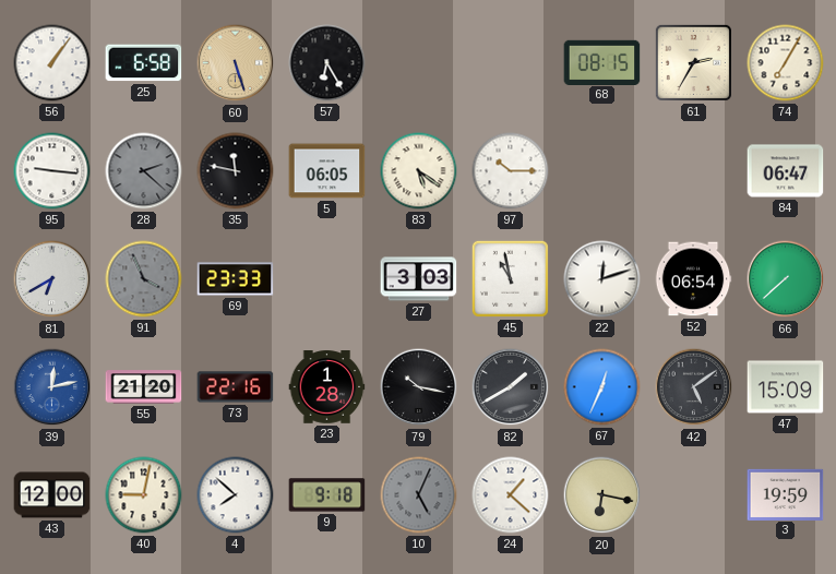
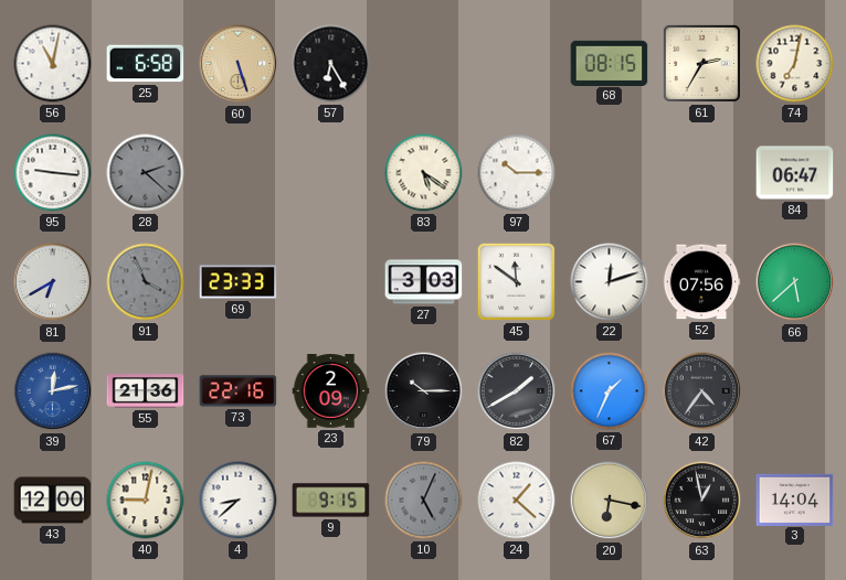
56: 1:06 -> 11:02 (53, 64)
74: 7:05 -> 7:02 (795, 64)
35: 11:47 -> none (236, 171)
5: 06:05 -> none (327, 171)
45: 10:58 -> 11:51 (516, 281)
52: 06:54 -> 07:56 (701, 282)
66: 7:38 -> 5:38 (795, 282)
55: 21:20 -> 21:36 (146, 391)
23: 1:28 -> 2:09 (331, 391)
79: 10:17 -> 10:15 (424, 391)
67: 12:34 -> 1:34 (610, 391)
42: 5:09 -> 4:36 (702, 391)
47: 15:09 -> none (786, 387)
4: 7:52 -> 8:38 (239, 501)
9: 9:18 -> 9:15 (331, 501)
63: none -> 12:58 (702, 501)
3: 19:59 -> 14:04 (795, 500)
